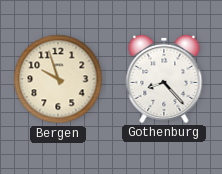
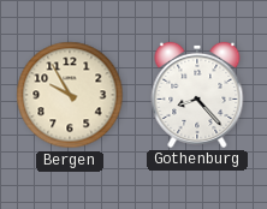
Bergen: 9:57 -> 9:55 (70, 95)
